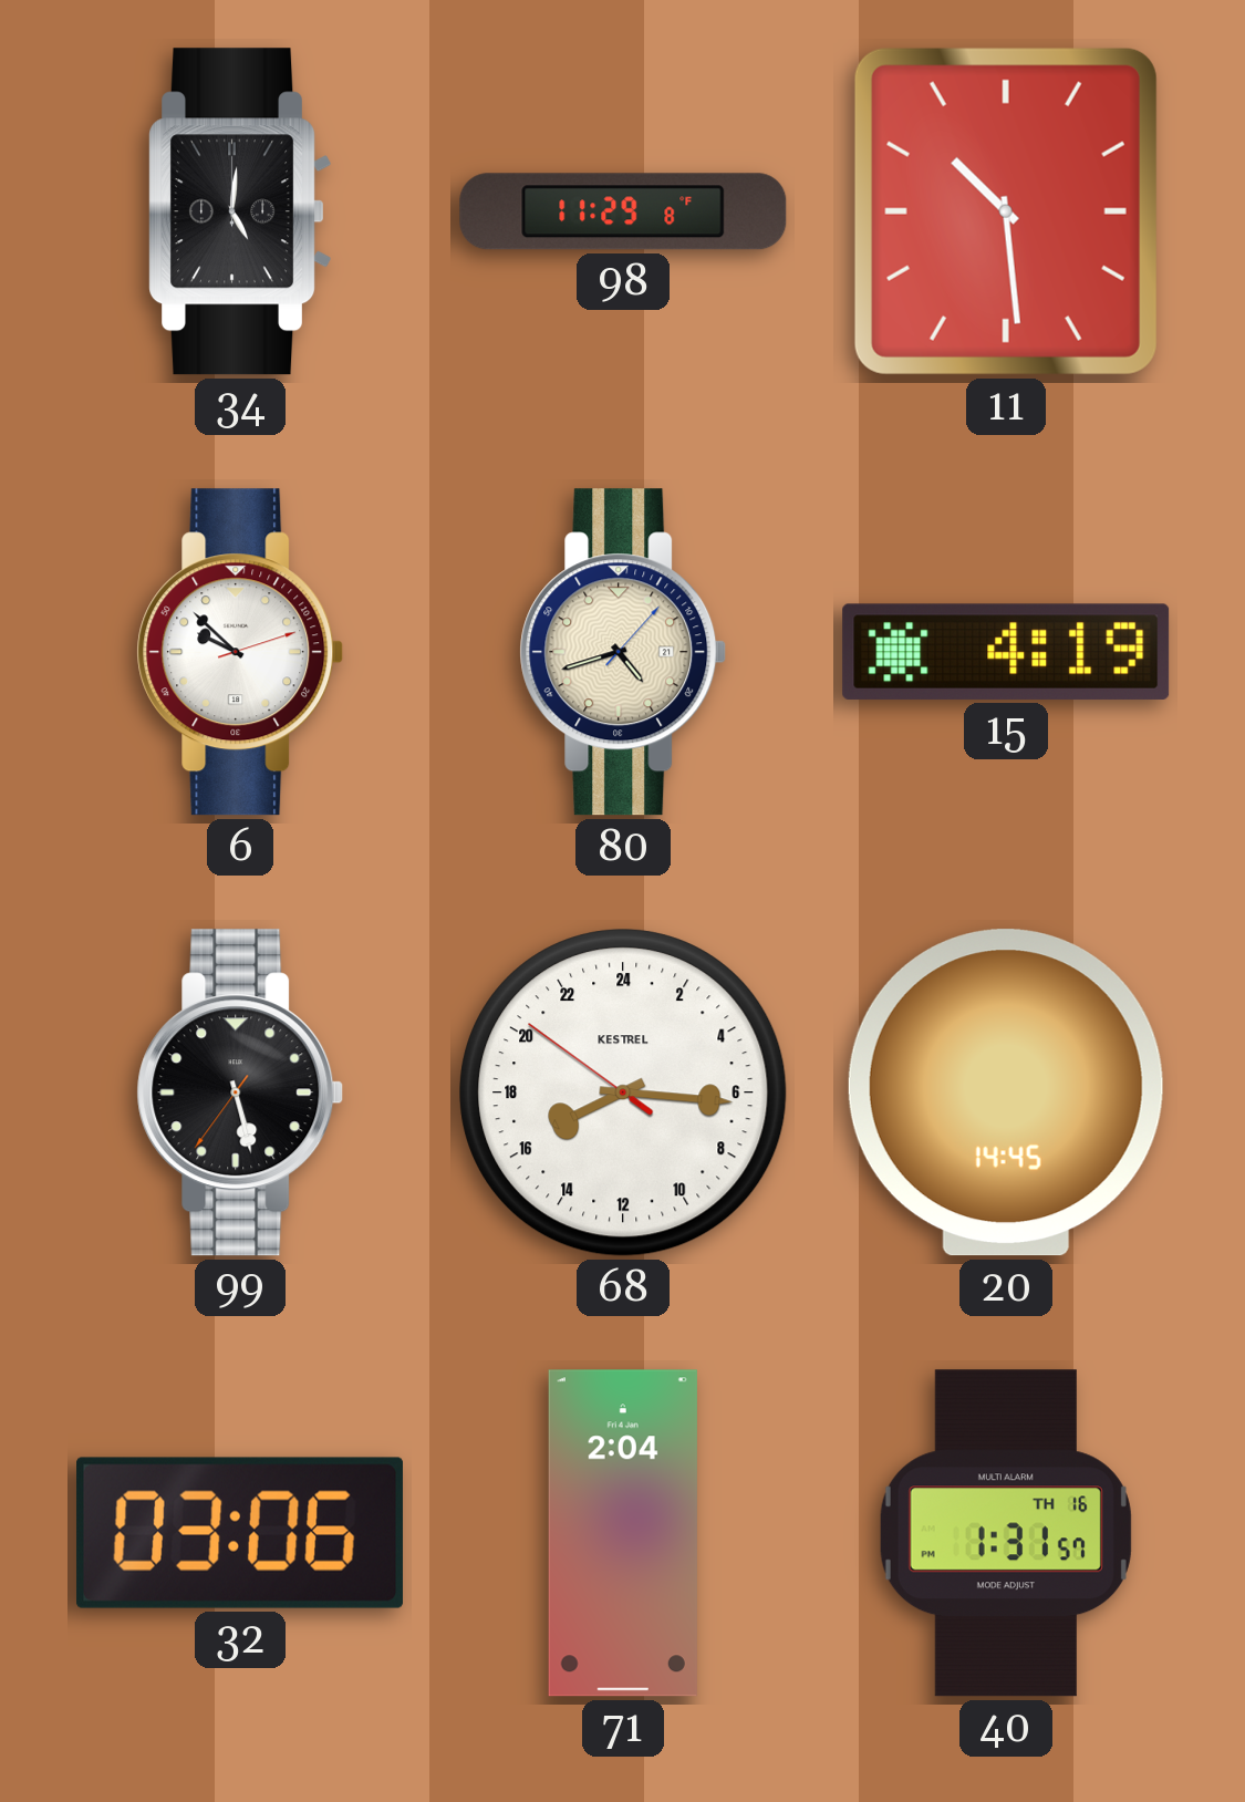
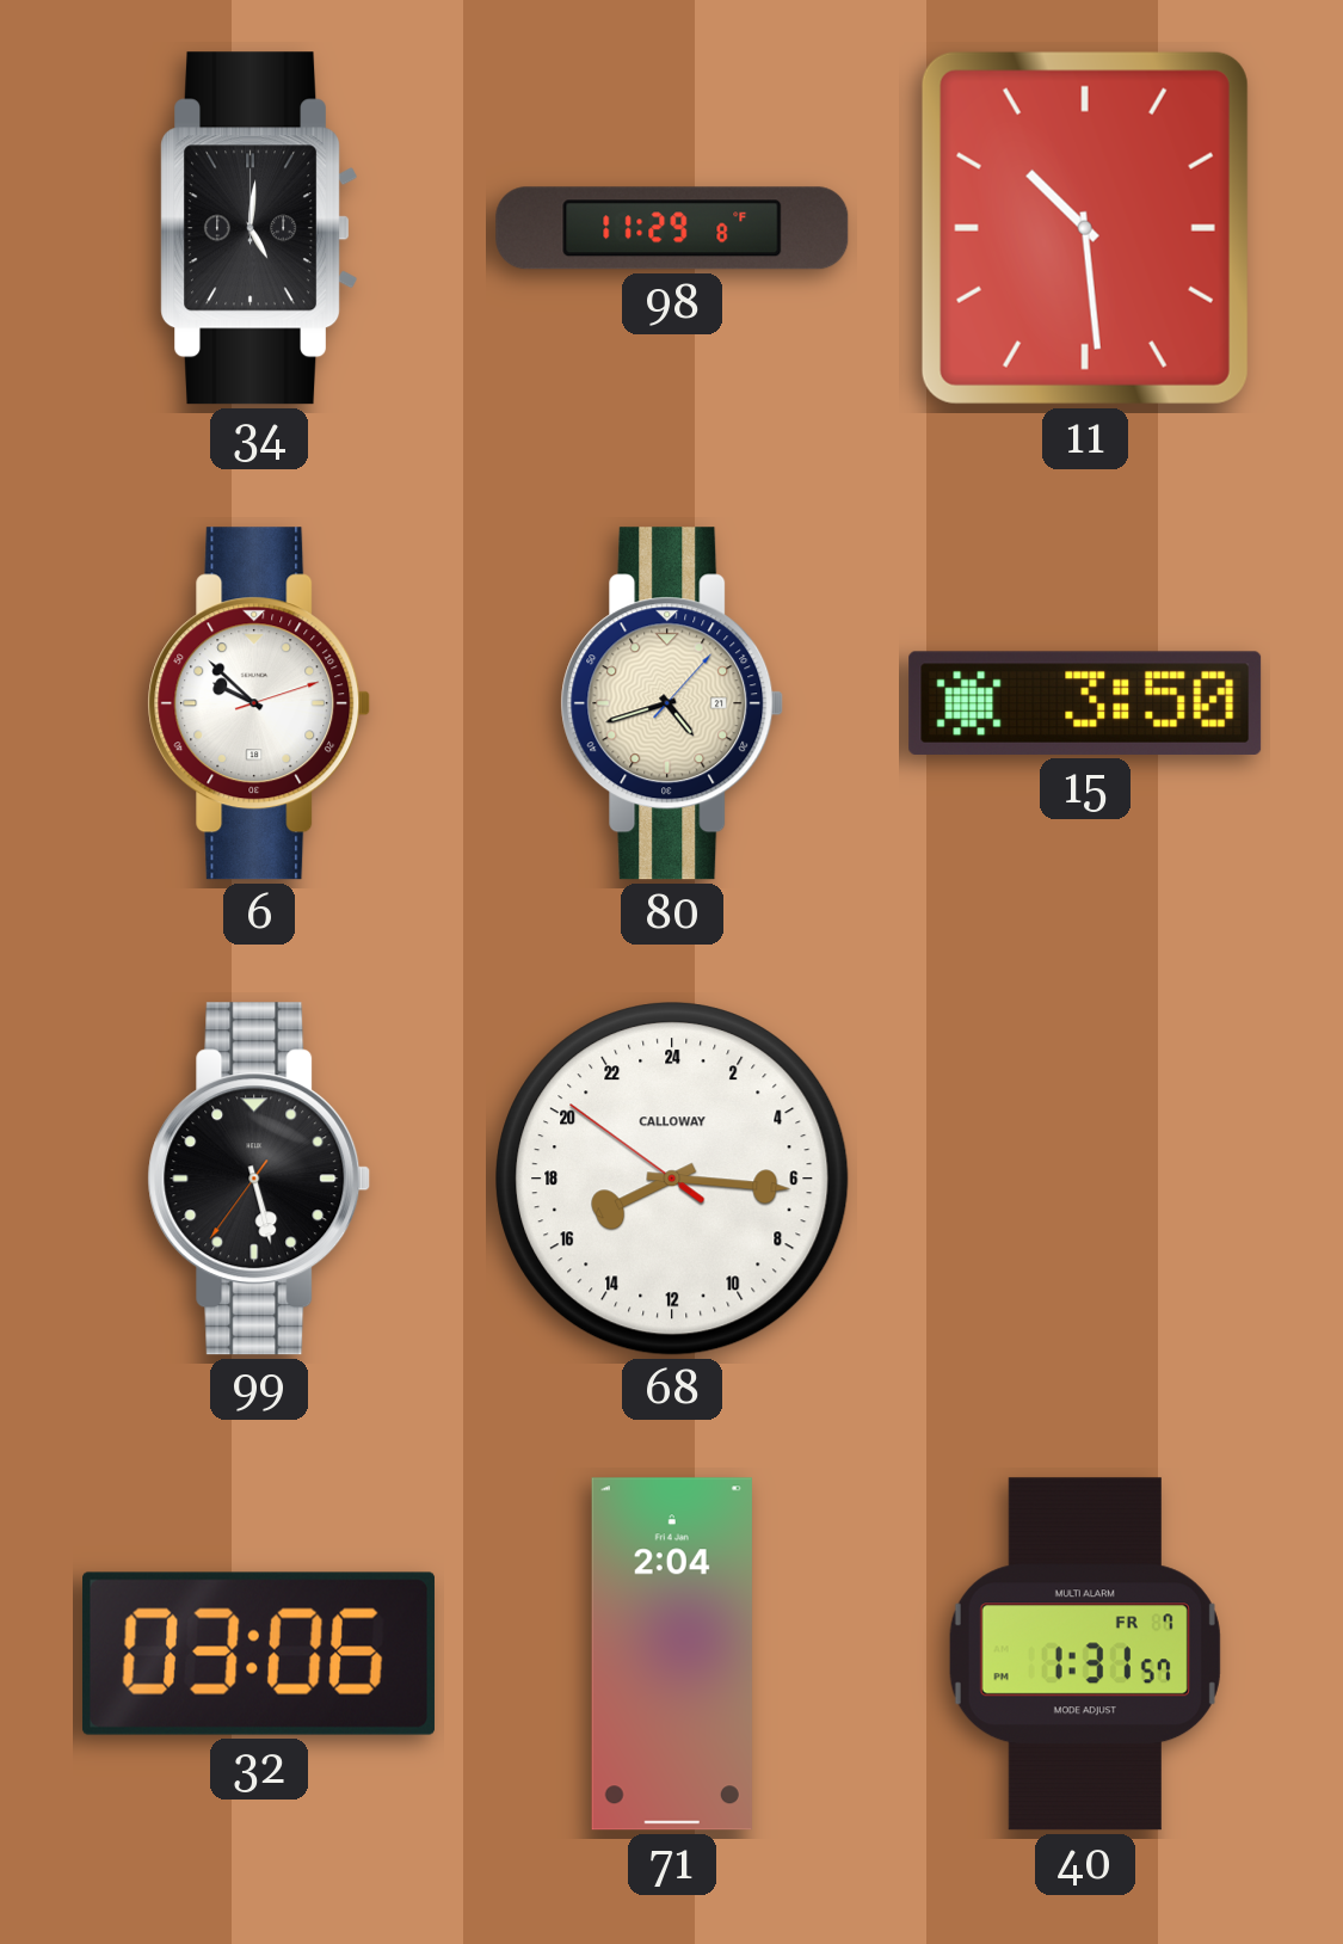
15: 4:19 -> 3:50 (1085, 703)
68 brand: KESTREL -> CALLOWAY (672, 1179)
20: 14:45 -> none (1006, 1092)
40 date: TH 16 -> FR 7 (1085, 1654)
